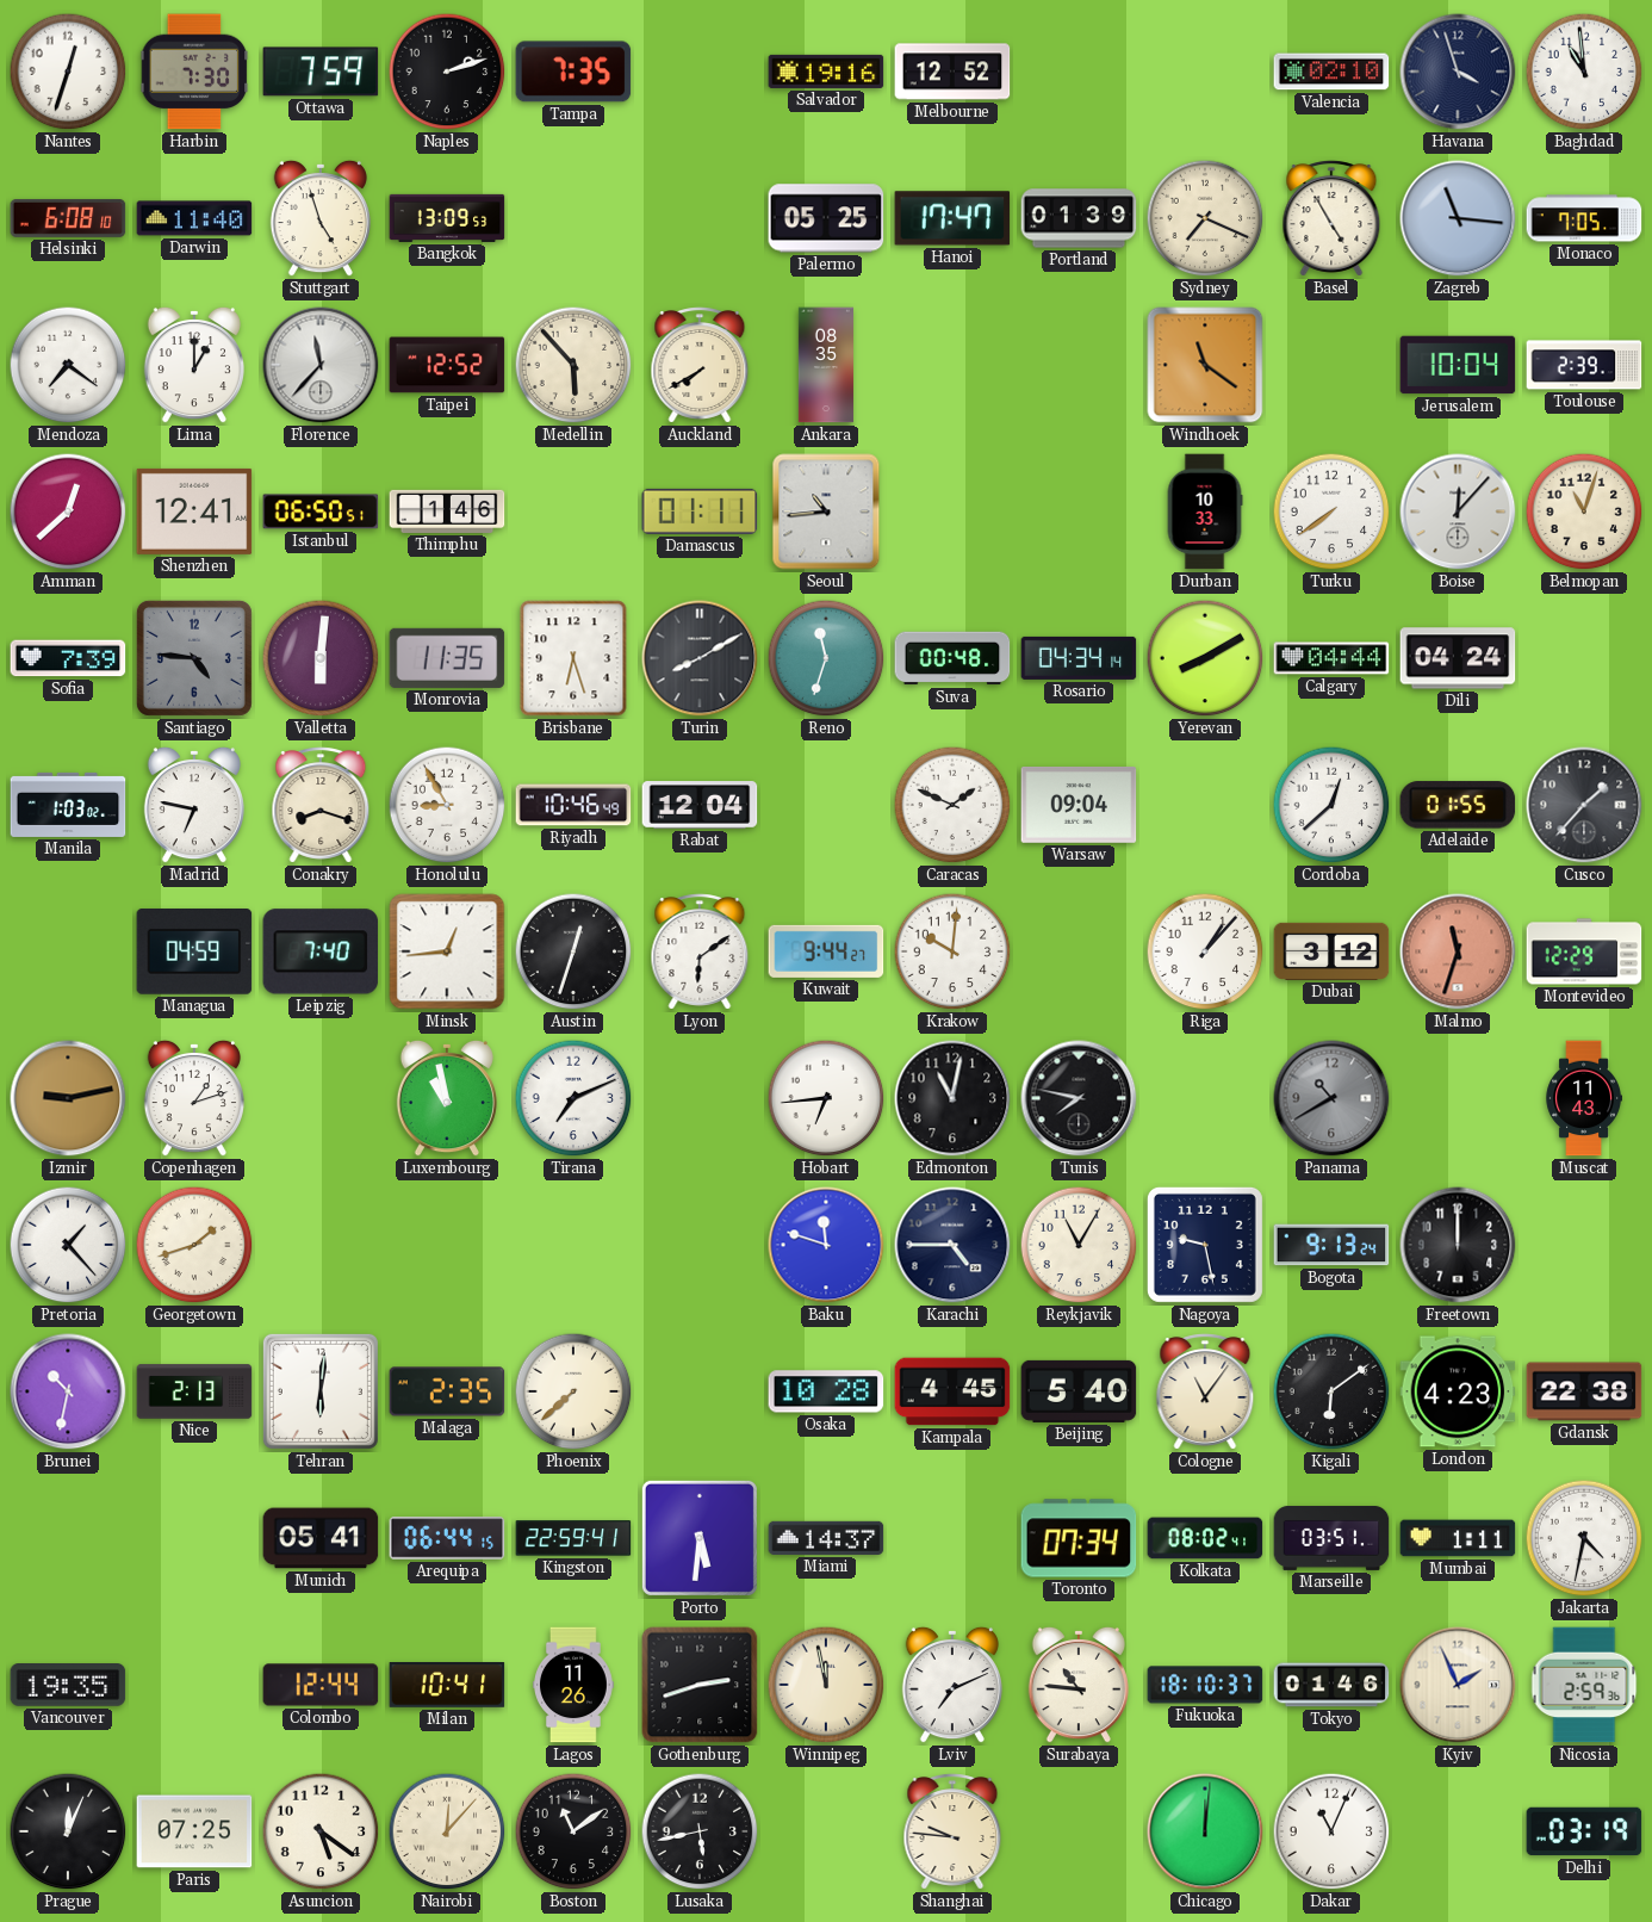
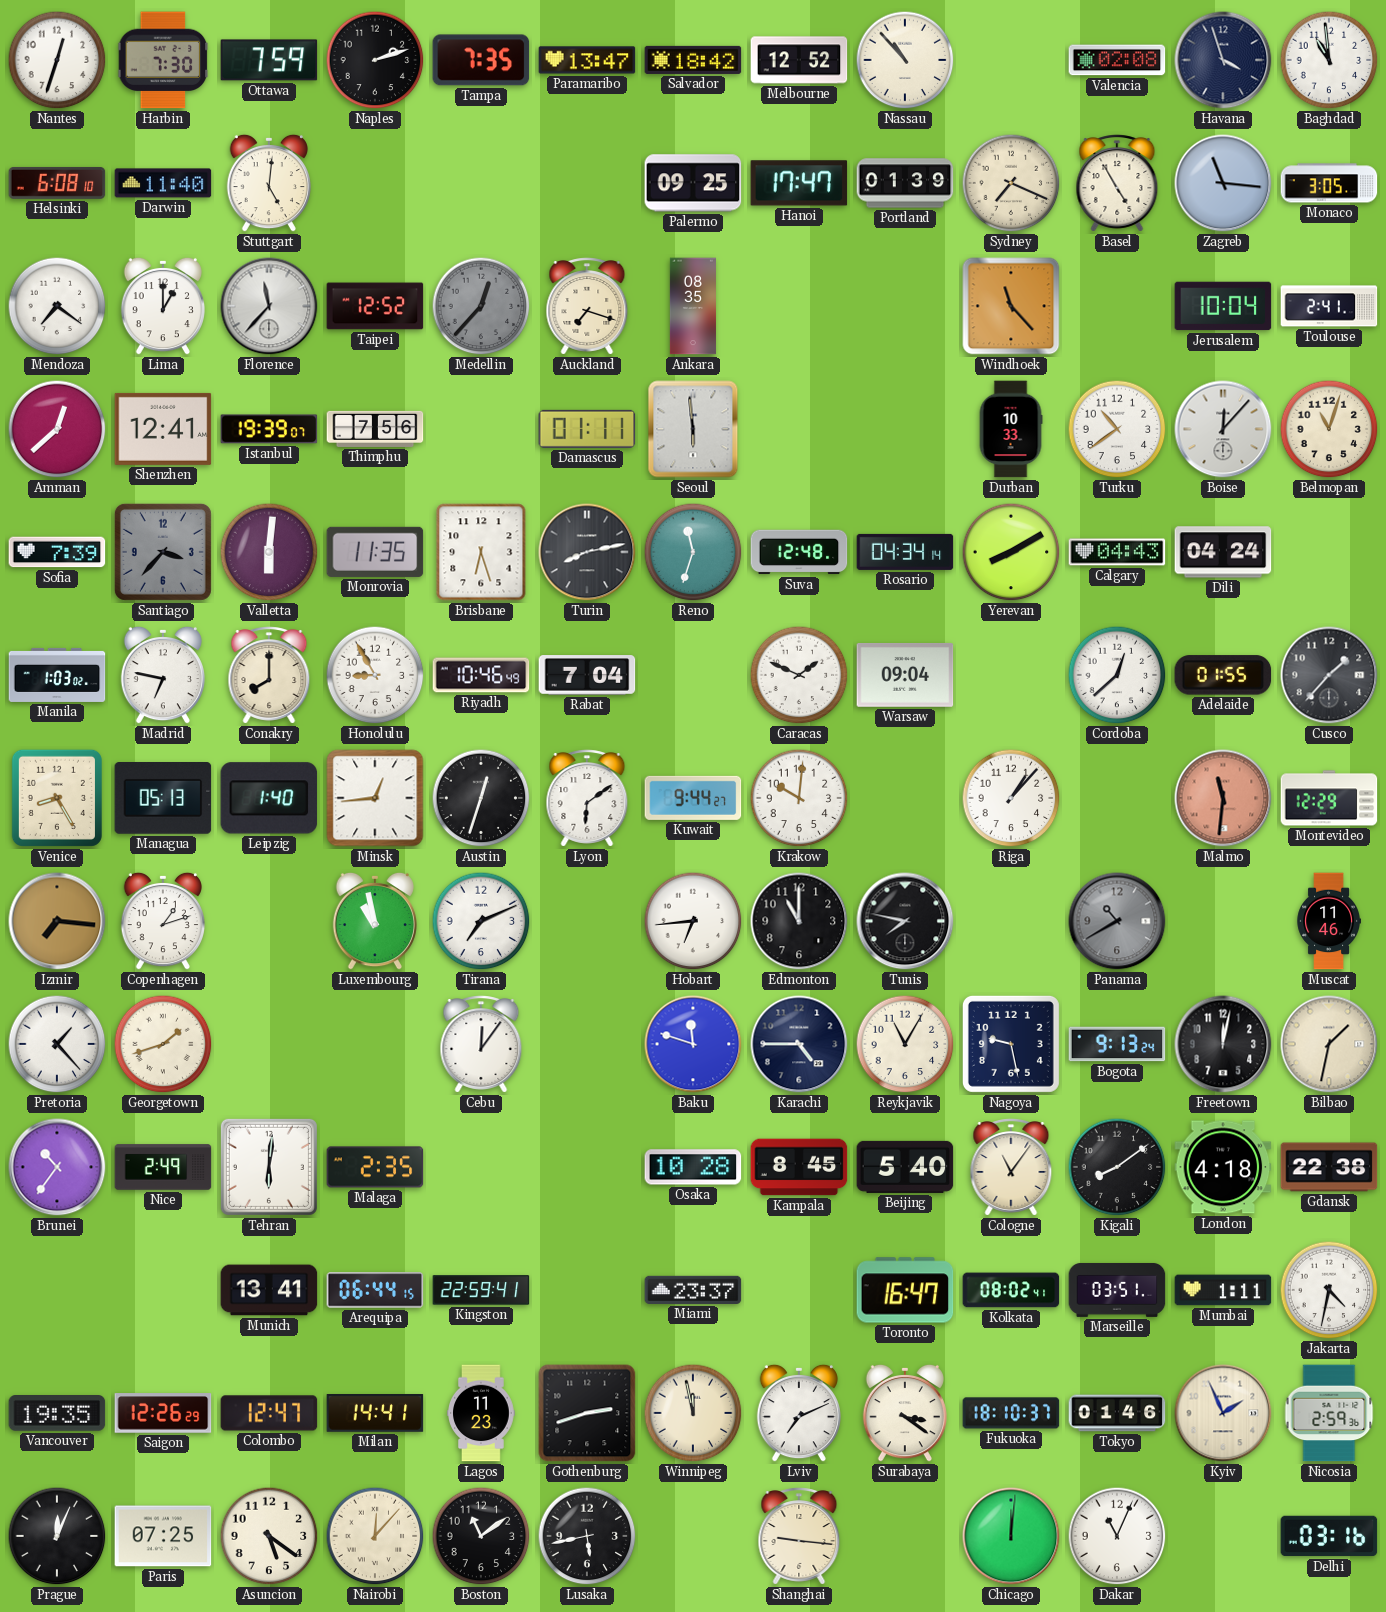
Paramaribo: none -> 13:47 (587, 60)
Salvador: 19:16 -> 18:42 (693, 60)
Nassau: none -> 10:53 (905, 60)
Valencia: 02:10 -> 02:08 (1117, 60)
Stuttgart: 4:57 -> 5:01 (269, 183)
Bangkok: 13:09 -> none (447, 218)
Palermo: 05:25 -> 09:25 (693, 183)
Monaco: 7:05 -> 3:05 (1329, 183)
Medellin: 5:53 -> 12:37 (481, 306)
Medellin dial: cream -> grey (481, 306)
Auckland: 7:40 -> 7:18 (587, 306)
Windhoek: 11:21 -> 11:23 (1011, 306)
Toulouse: 2:39 -> 2:41 (1329, 306)
Istanbul: 06:50 -> 19:39 (269, 429)
Thimphu: 1:46 -> 7:56 (375, 429)
Seoul: 10:44 -> 5:59 (693, 429)
Turku: 7:39 -> 10:39 (1117, 429)
Santiago: 4:46 -> 3:37 (163, 552)
Turin: 8:10 -> 8:13 (587, 552)
Suva: 00:48 -> 12:48 (799, 552)
Calgary: 04:44 -> 04:43 (1117, 552)
Conakry: 8:18 -> 8:00 (269, 675)
Rabat: 12:04 -> 7:04 (587, 675)
Venice: none -> 8:25 (57, 798)
Managua: 04:59 -> 05:13 (163, 799)
Leipzig: 7:40 -> 1:40 (269, 798)
Dubai: 3:12 -> none (1331, 951)
Malmo: 11:33 -> 11:31 (1223, 798)
Izmir: 9:13 -> 7:16 (57, 921)
Edmonton: 11:02 -> 11:00 (799, 921)
Muscat: 11:43 -> 11:46 (1328, 921)
Cebu: none -> 12:06 (481, 1044)
Freetown: 12:00 -> 12:02 (1223, 1044)
Bilbao: none -> 1:32 (1329, 1044)
Brunei: 10:32 -> 10:36 (57, 1167)
Nice: 2:13 -> 2:49 (163, 1167)
Phoenix: 7:38 -> none (573, 1391)
Kampala: 4:45 -> 8:45 (799, 1167)
Kigali: 6:09 -> 8:09 (1117, 1167)
London: 4:23 -> 4:18 (1223, 1167)
Munich: 05:41 -> 13:41 (269, 1290)
Porto: 5:31 -> none (700, 1538)
Miami: 14:37 -> 23:37 (693, 1290)
Toronto: 07:34 -> 16:47 (905, 1290)
Saigon: none -> 12:26 (163, 1413)
Colombo: 12:44 -> 12:47 (269, 1413)
Milan: 10:41 -> 14:41 (375, 1414)
Lagos: 11:26 -> 11:23 (482, 1413)
Surabaya: 10:46 -> 3:21 (905, 1413)
Shanghai: 9:46 -> 9:16 (799, 1536)
Delhi: 03:19 -> 03:16 (1329, 1536)
